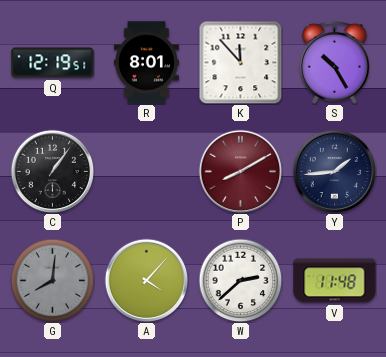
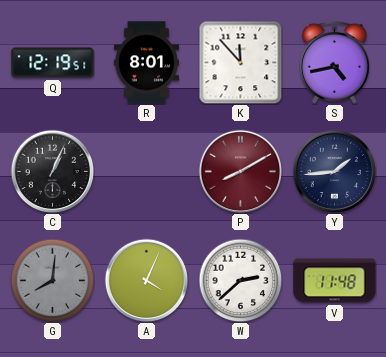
S: 10:25 -> 4:43 (334, 62)
C: 1:06 -> 1:04 (52, 171)
A: 4:07 -> 4:04 (146, 280)
